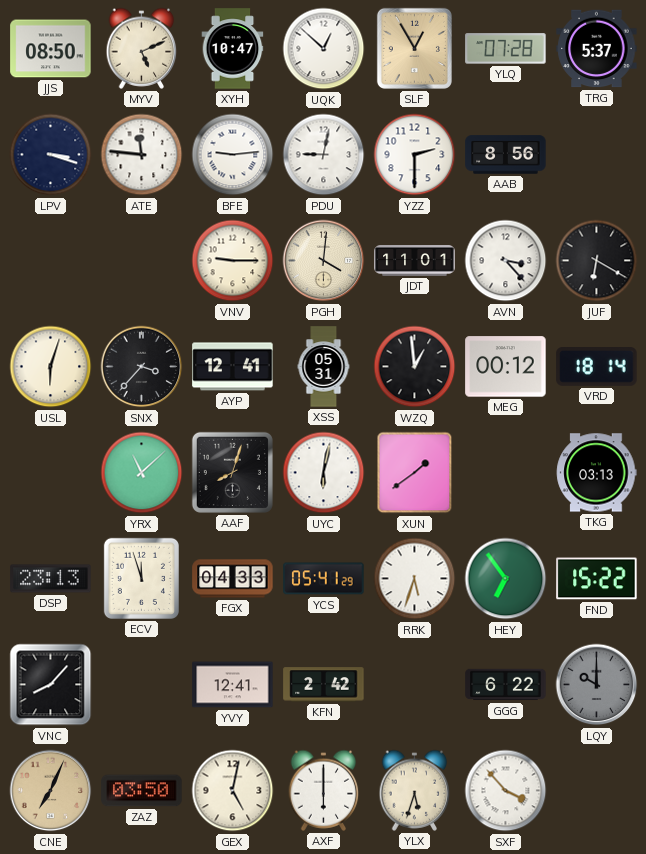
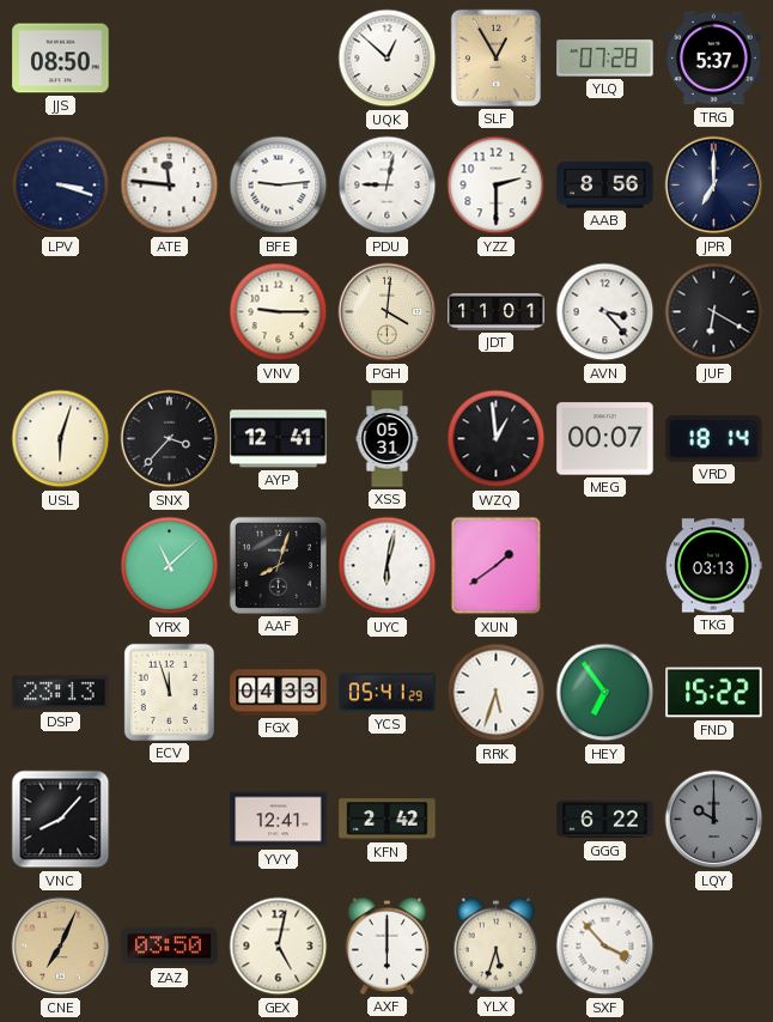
MYV: 5:11 -> none (142, 48)
XYH: 10:47 -> none (233, 49)
JPR: none -> 7:00 (714, 185)
MEG: 00:12 -> 00:07 (605, 439)
